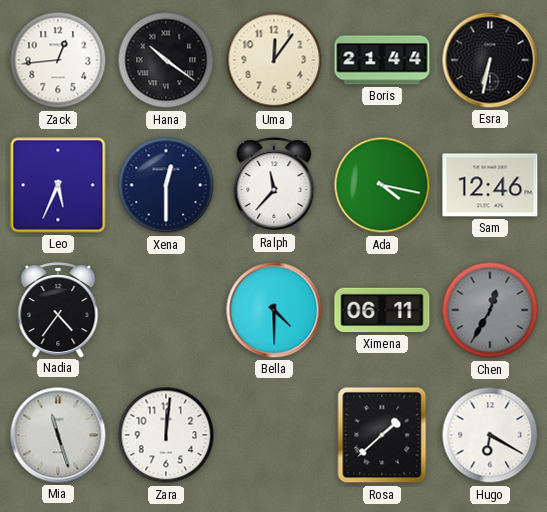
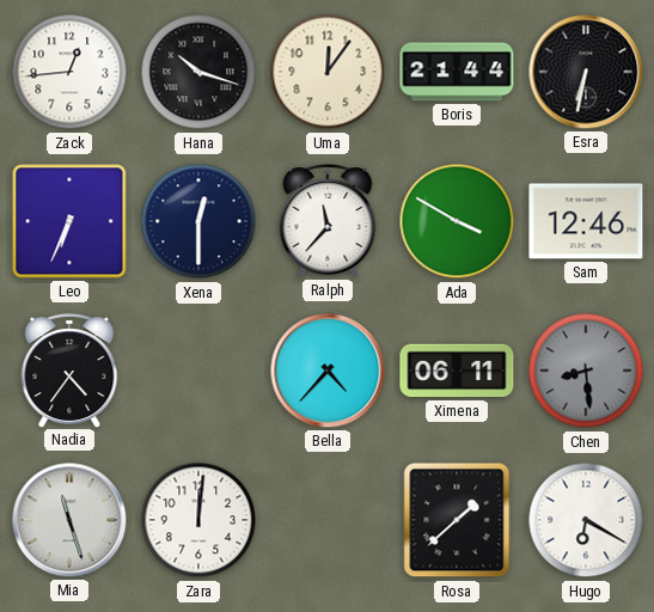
Hana: 10:21 -> 10:18 (198, 72)
Leo: 5:34 -> 6:34 (69, 221)
Ada: 4:17 -> 3:50 (457, 221)
Bella: 4:30 -> 4:37 (328, 371)
Chen: 12:35 -> 8:29 (586, 371)
